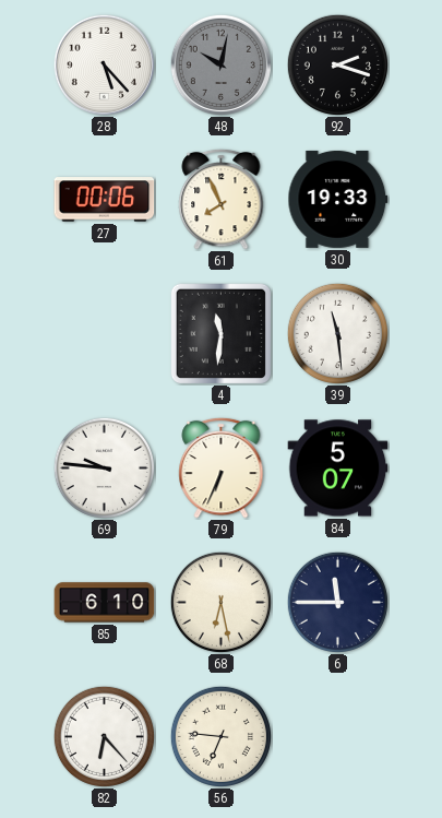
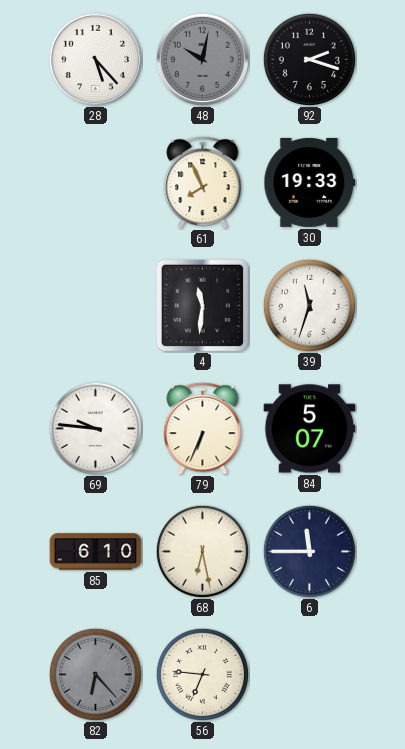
27: 00:06 -> none (105, 200)
39: 11:29 -> 11:33 (309, 305)
82 dial: white -> grey (95, 674)
